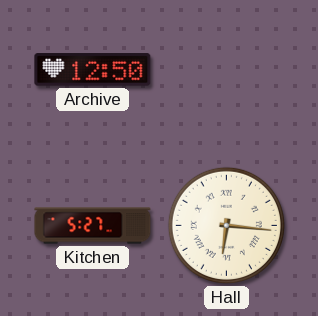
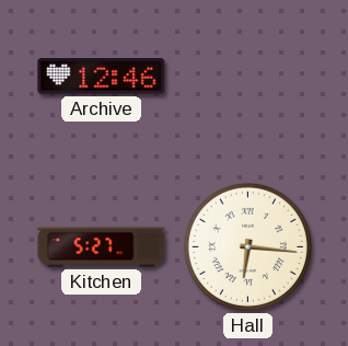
Archive: 12:50 -> 12:46 (102, 77)
